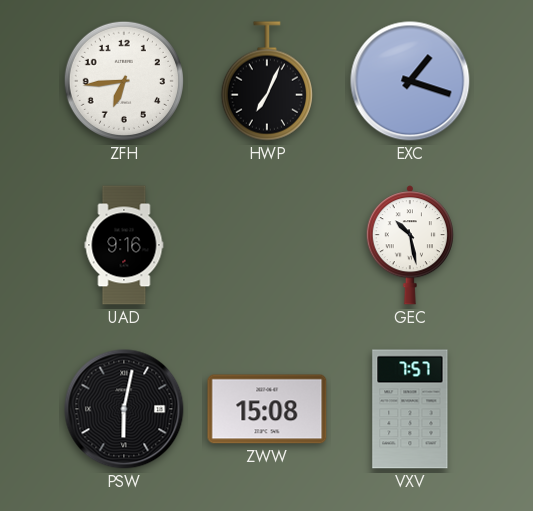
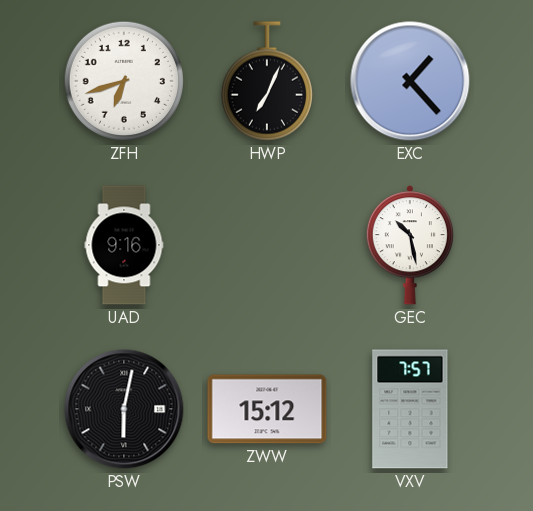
ZFH: 6:44 -> 6:42 (124, 81)
EXC: 1:18 -> 1:23 (410, 81)
ZWW: 15:08 -> 15:12 (267, 409)
